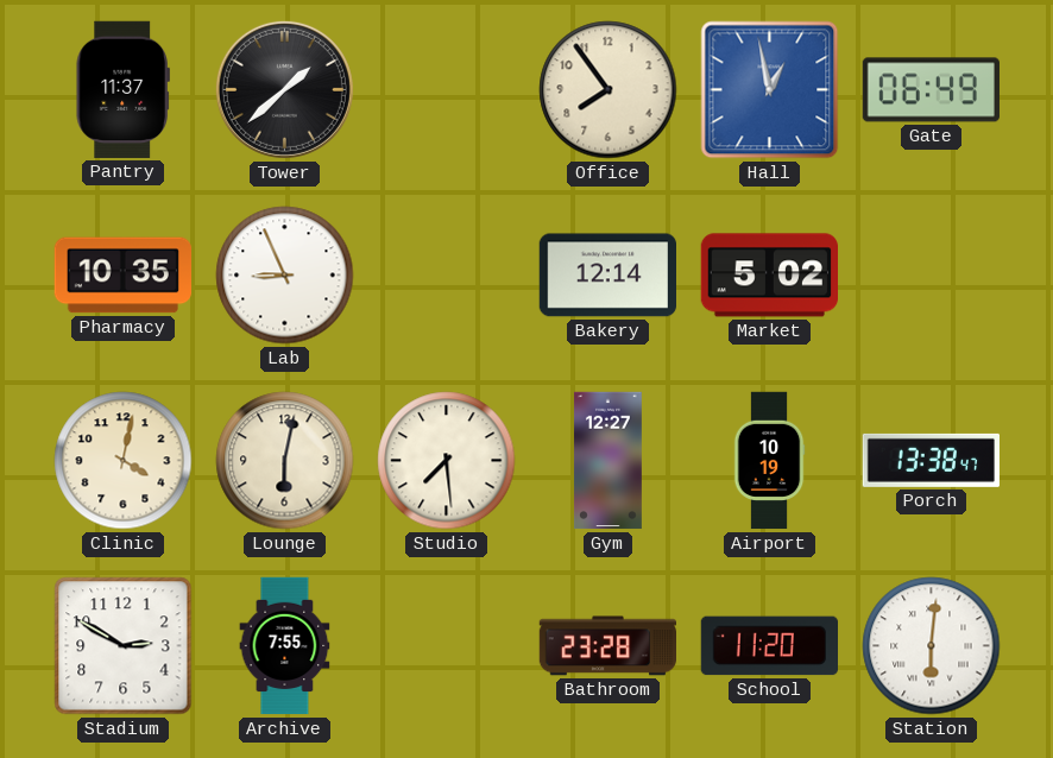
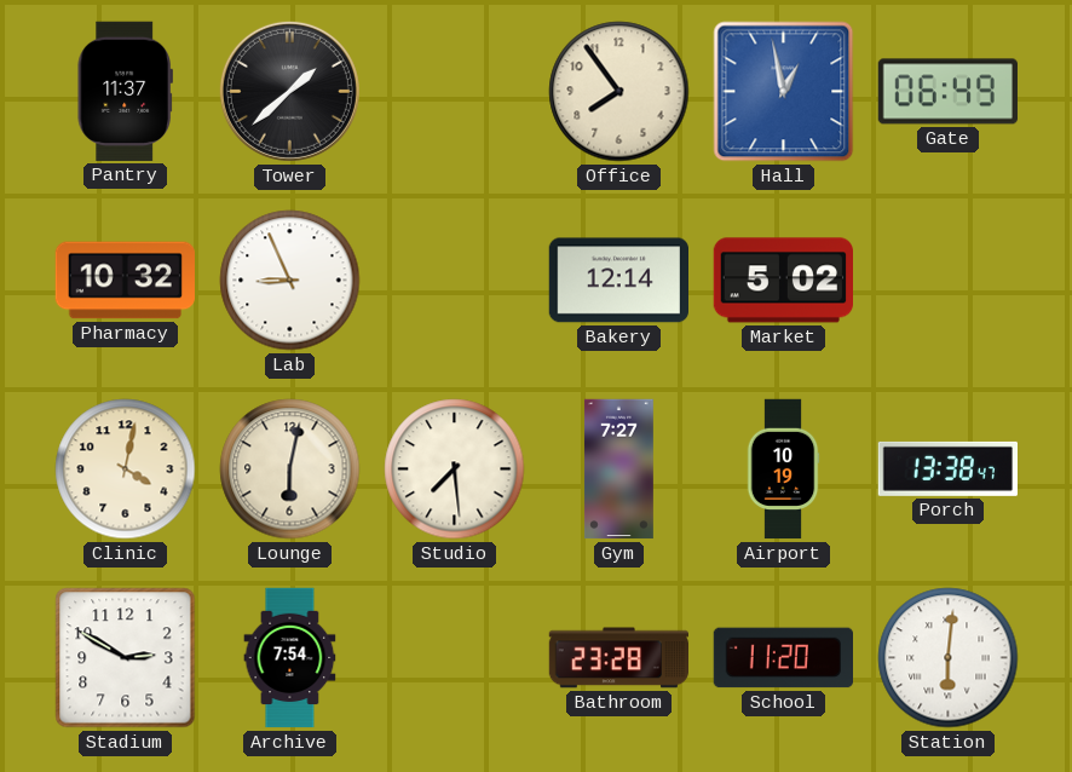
Pharmacy: 10:35 -> 10:32 (125, 281)
Gym: 12:27 -> 7:27 (618, 469)
Archive: 7:55 -> 7:54 (290, 658)
